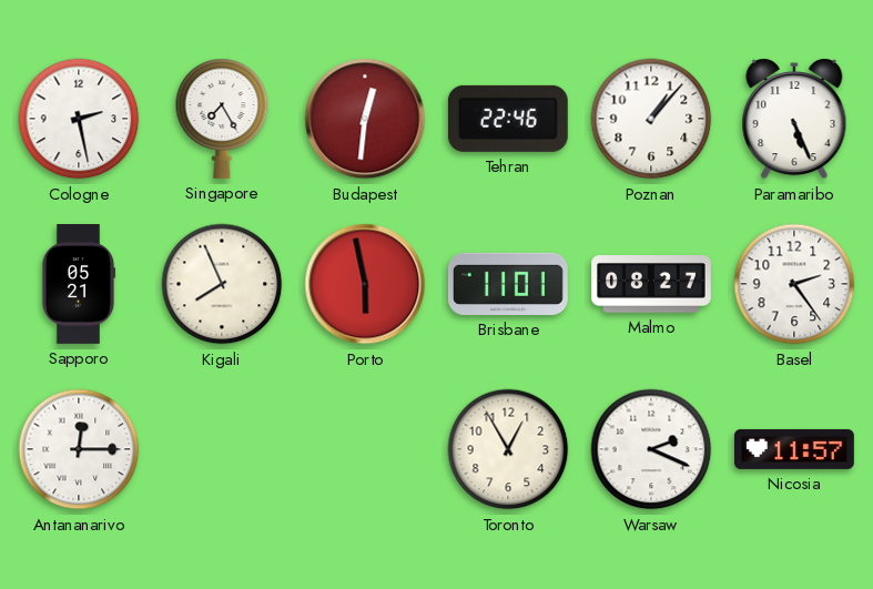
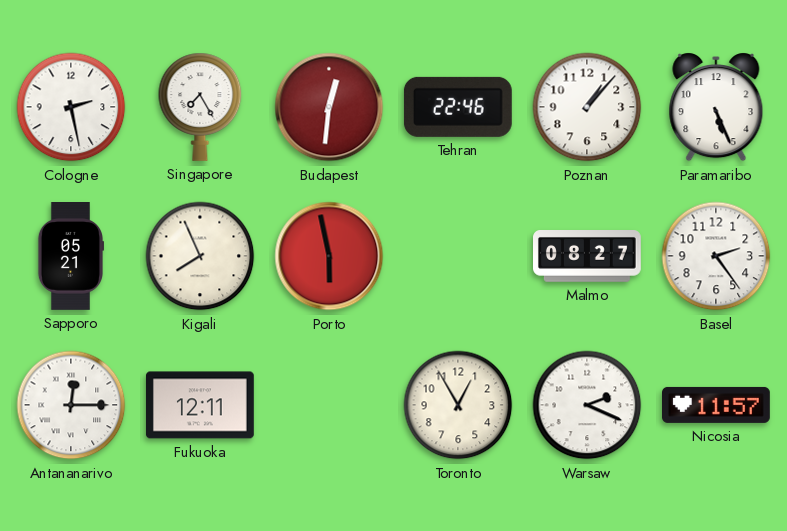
Brisbane: 11:01 -> none (508, 284)
Fukuoka: none -> 12:11 (200, 405)
